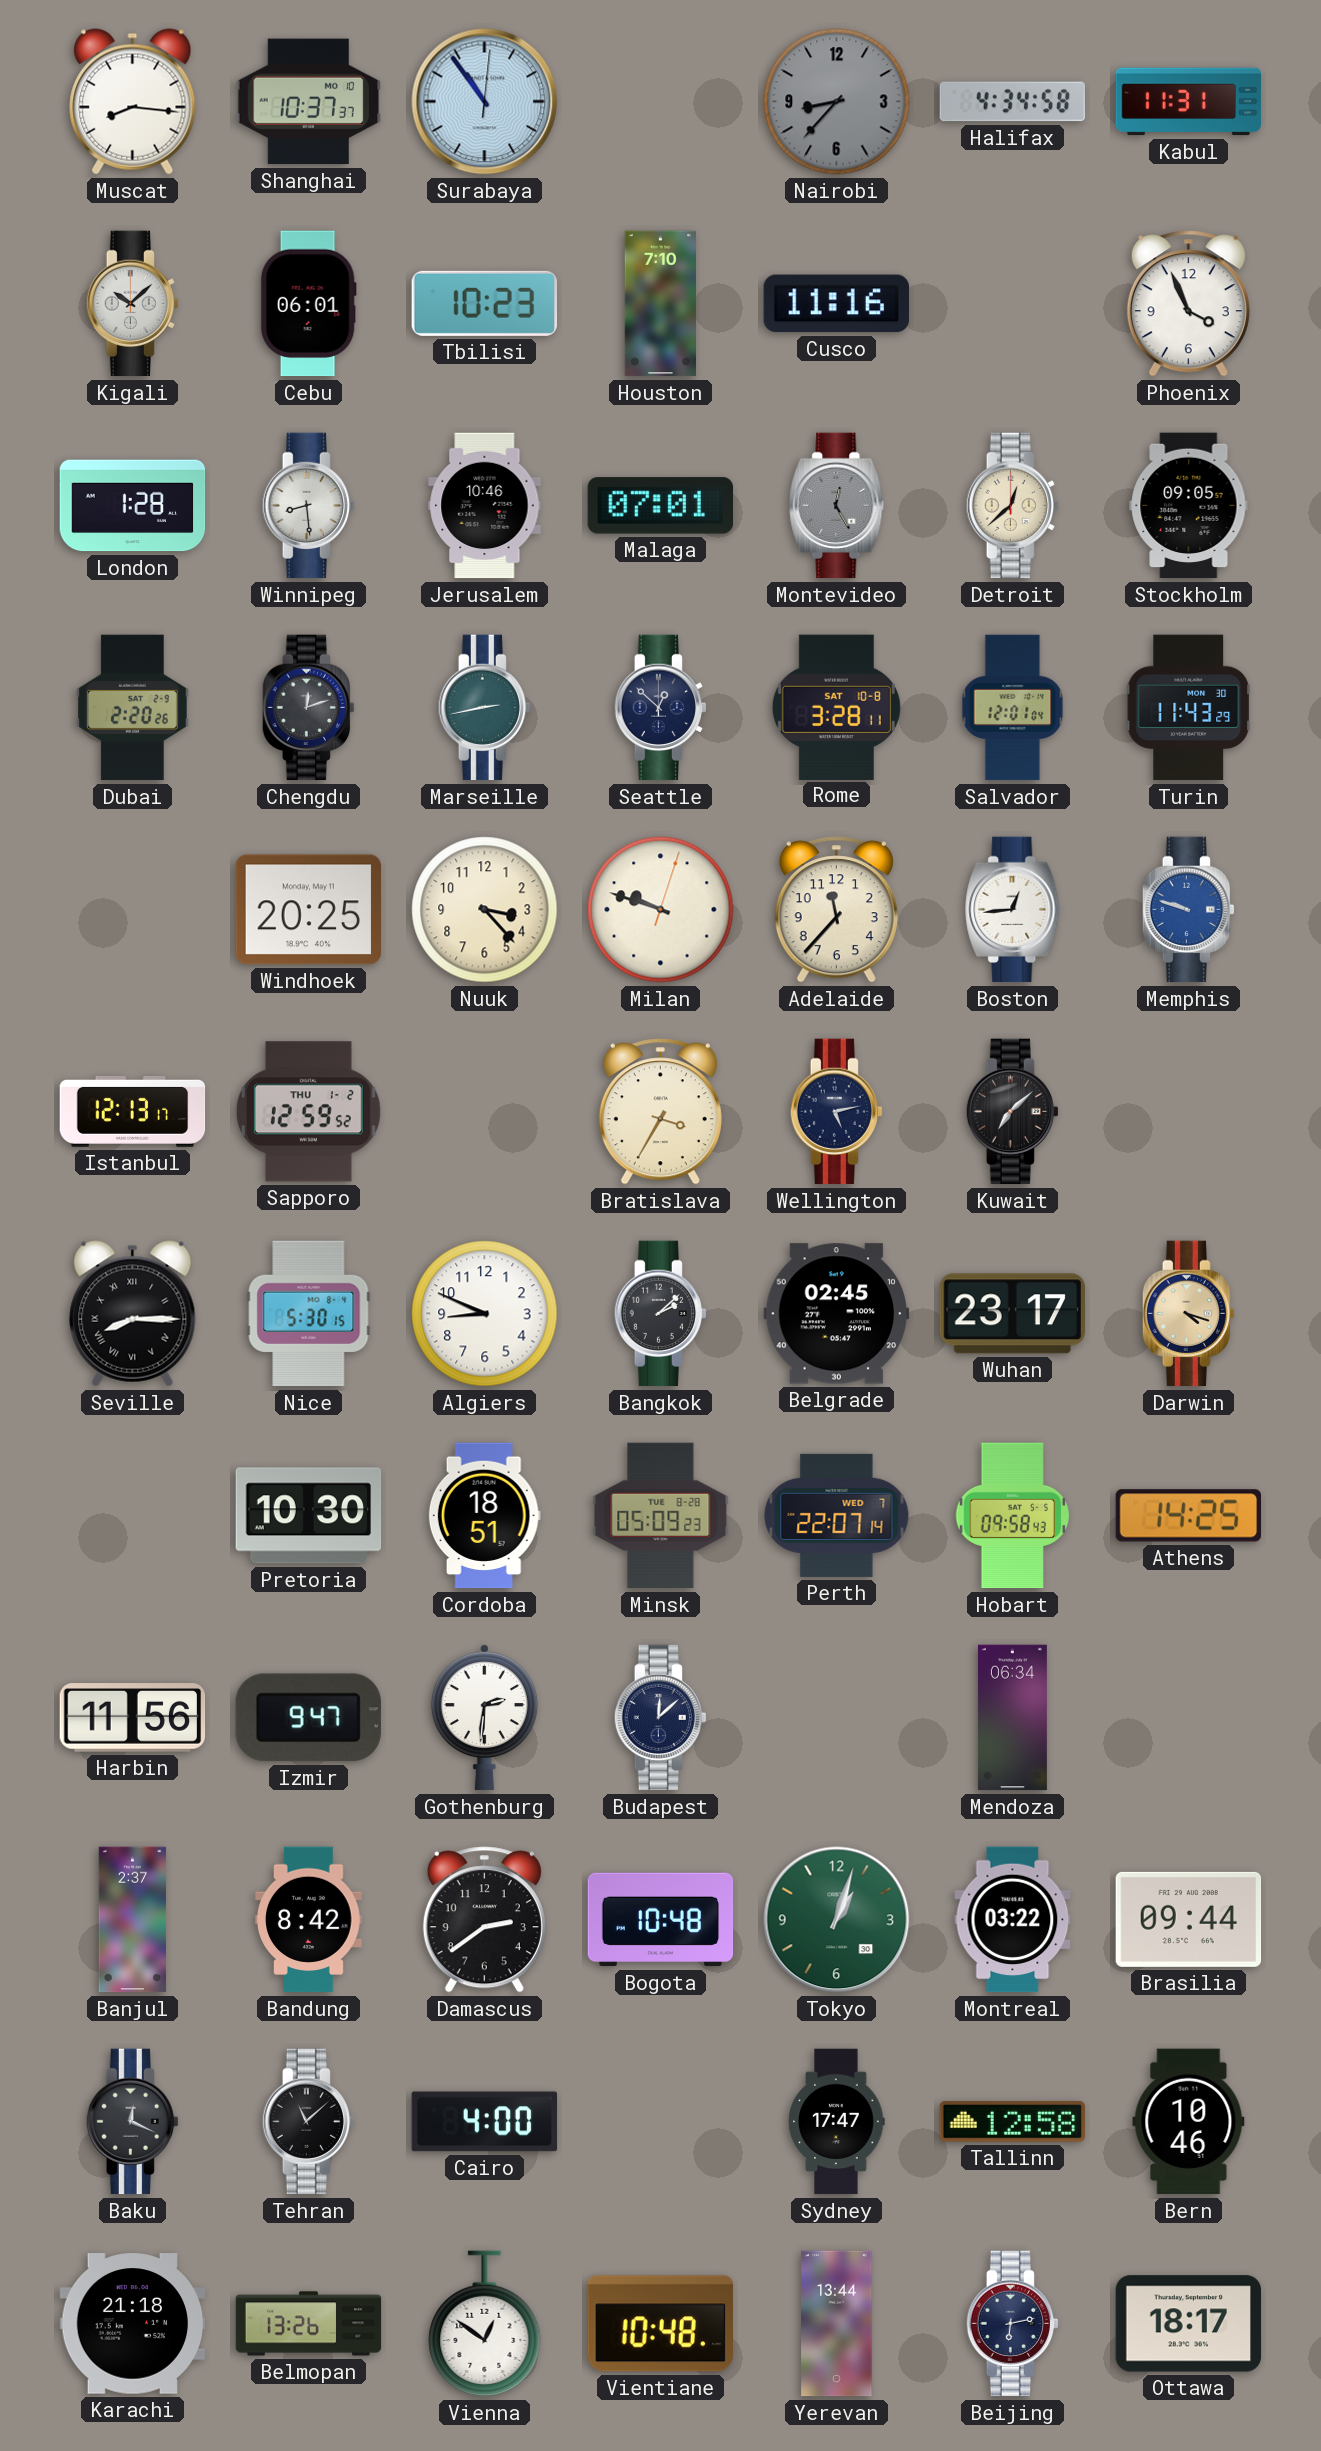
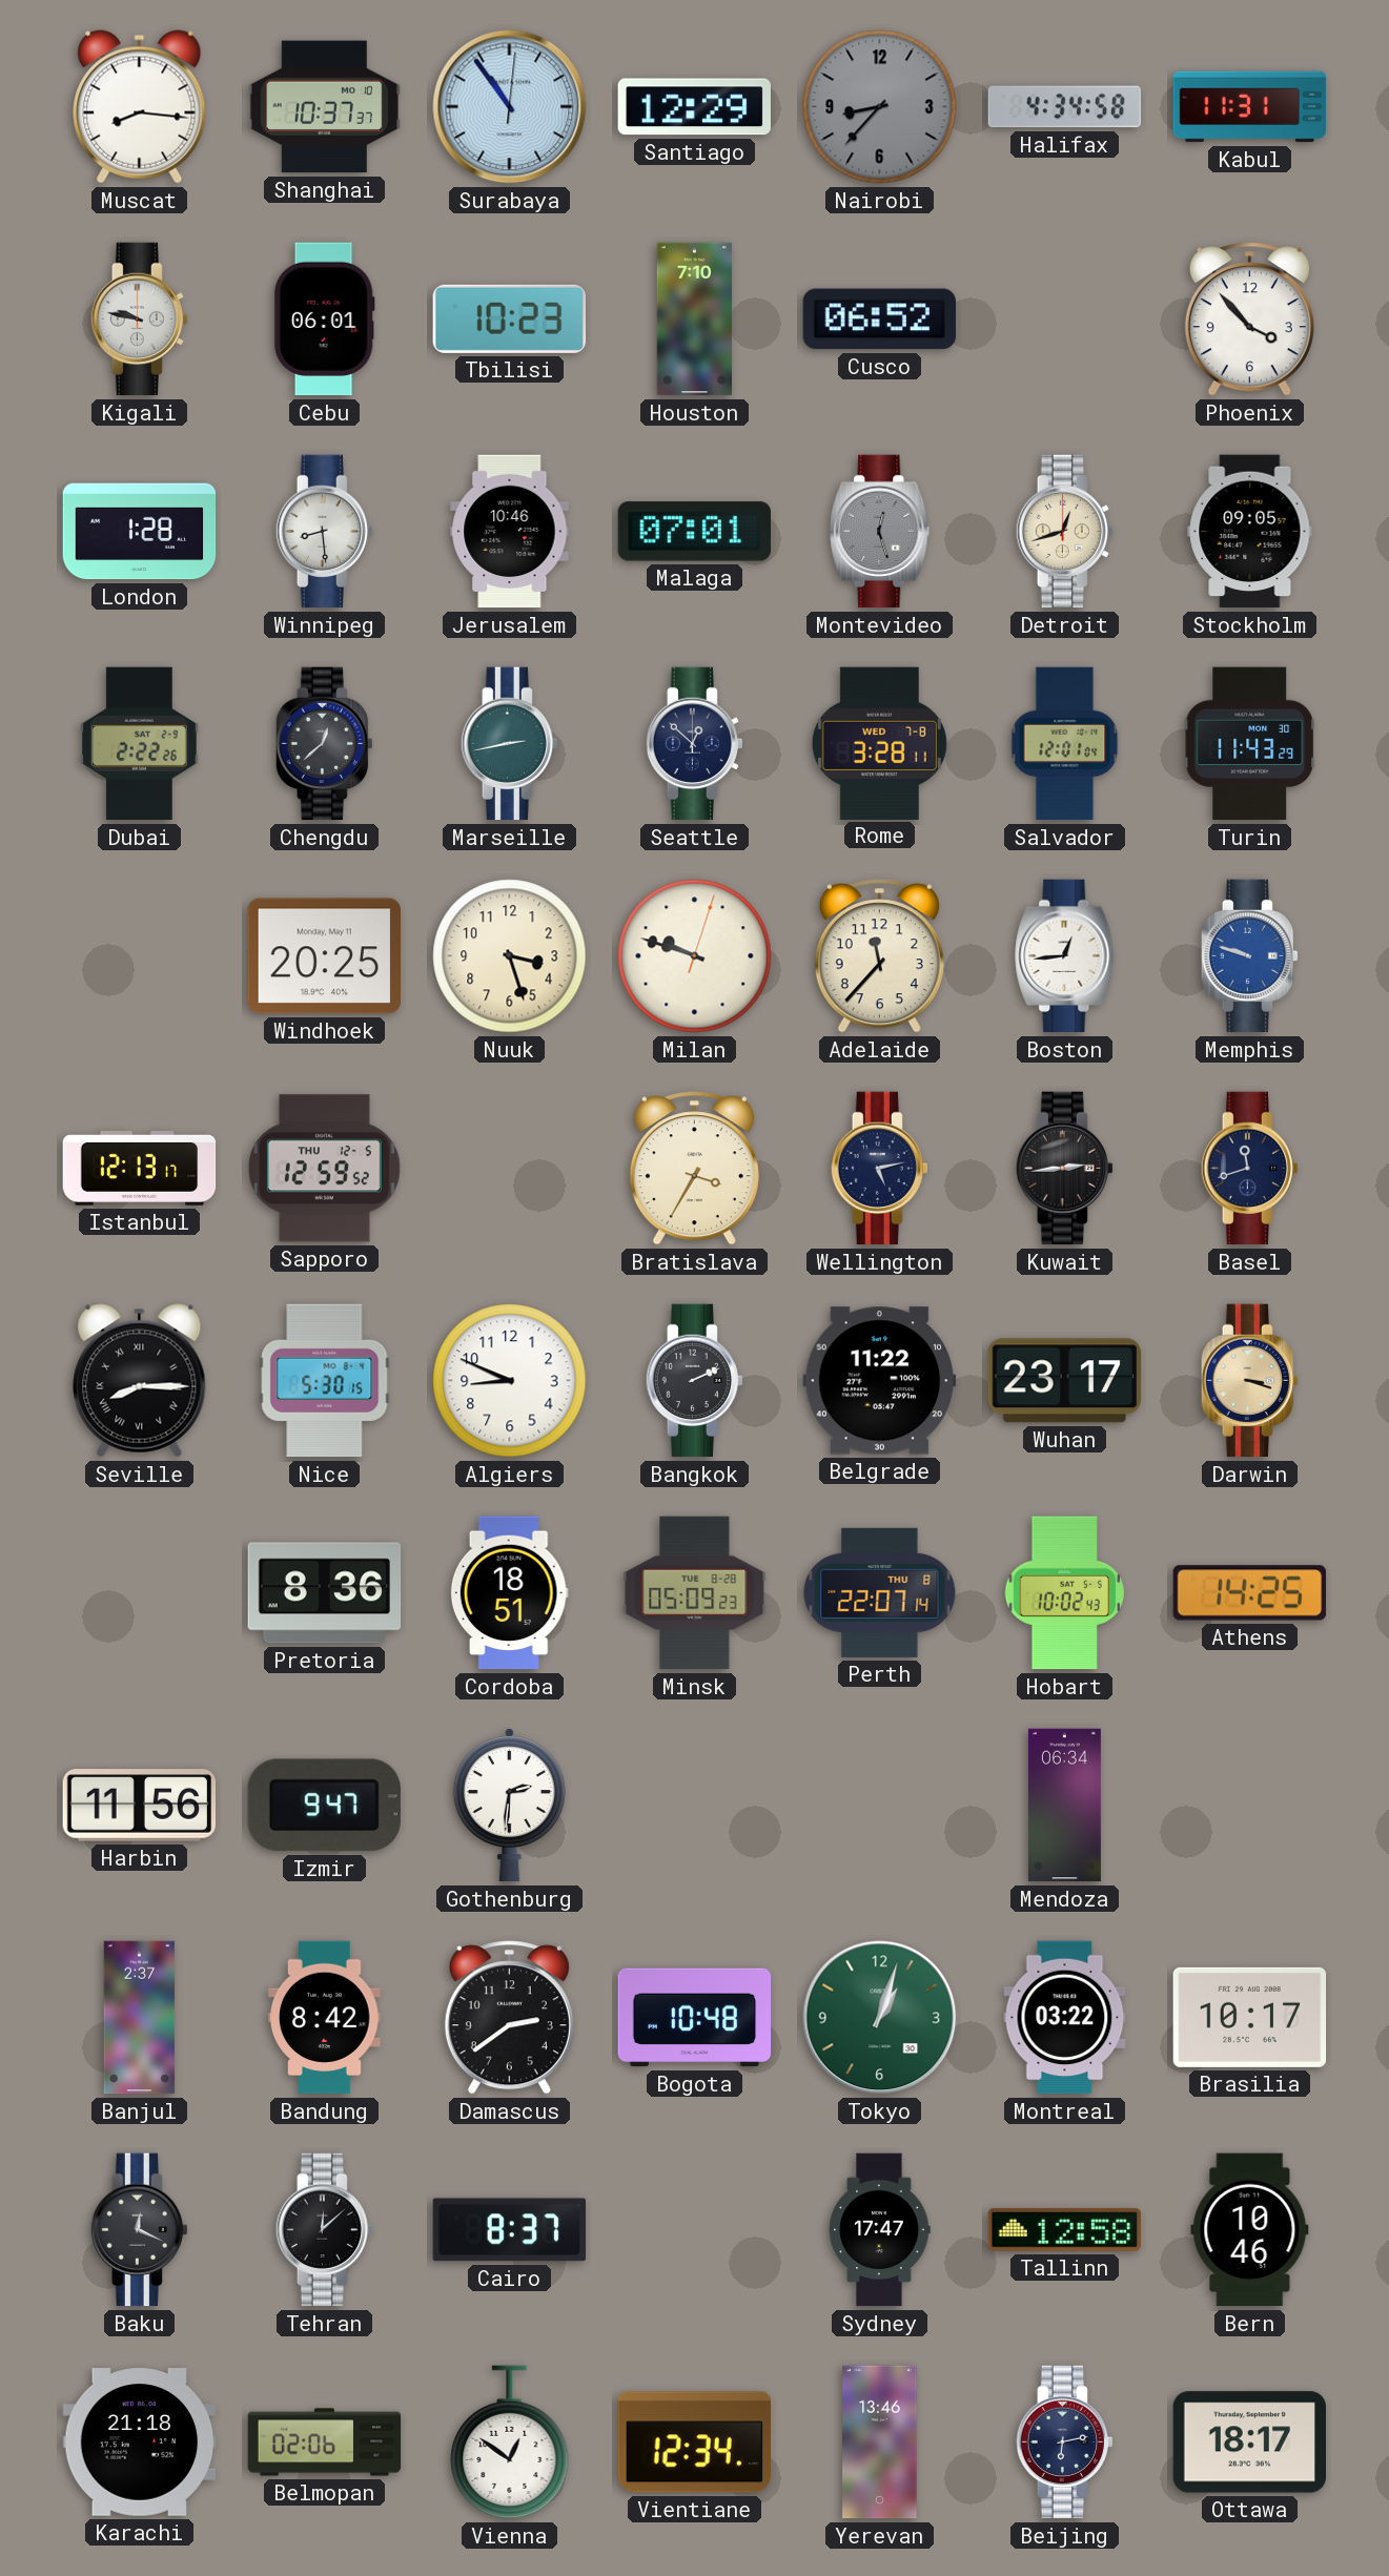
Santiago: none -> 12:29 (694, 107)
Kigali: 10:08 -> 9:47 (139, 320)
Cusco: 11:16 -> 06:52 (879, 320)
Phoenix: 3:56 -> 3:53 (1249, 320)
Montevideo: 12:25 -> 12:27 (880, 532)
Detroit: 12:38 -> 12:42 (1064, 532)
Dubai: 2:20 -> 2:22 (140, 744)
Chengdu: 12:12 -> 12:38 (324, 744)
Rome date: SAT 10-8 -> WED 7-8 (879, 743)
Nuuk: 3:23 -> 3:27 (510, 956)
Sapporo date: THU 1-2 -> THU 12-5 (324, 1169)
Kuwait: 7:08 -> 2:44 (1064, 1169)
Basel: none -> 11:42 (1249, 1169)
Bangkok: 2:08 -> 2:11 (694, 1381)
Belgrade: 02:45 -> 11:22 (880, 1381)
Darwin: 4:18 -> 3:18 (1249, 1381)
Pretoria: 10:30 -> 8:36 (325, 1593)
Perth date: WED 7 -> THU 8 (880, 1592)
Hobart: 09:58 -> 10:02 (1065, 1593)
Budapest: 12:08 -> none (660, 1718)
Brasilia: 09:44 -> 10:17 (1250, 2017)
Tehran: 11:08 -> 12:08 (324, 2230)
Cairo: 4:00 -> 8:37 (510, 2230)
Belmopan: 13:26 -> 02:06 (325, 2443)
Vientiane: 10:48 -> 12:34 (694, 2443)
Yerevan: 13:44 -> 13:46 (880, 2443)
